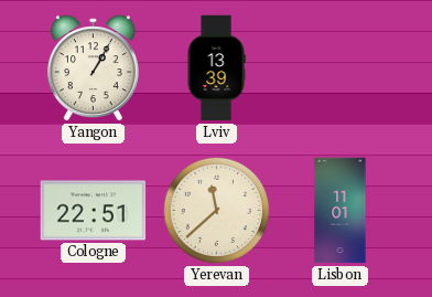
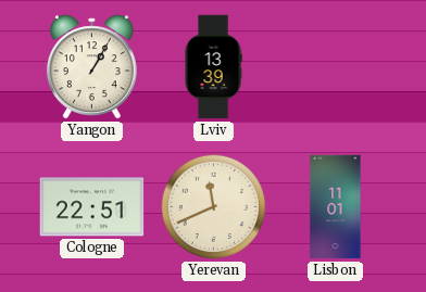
Yerevan: 11:38 -> 11:41 (214, 207)
